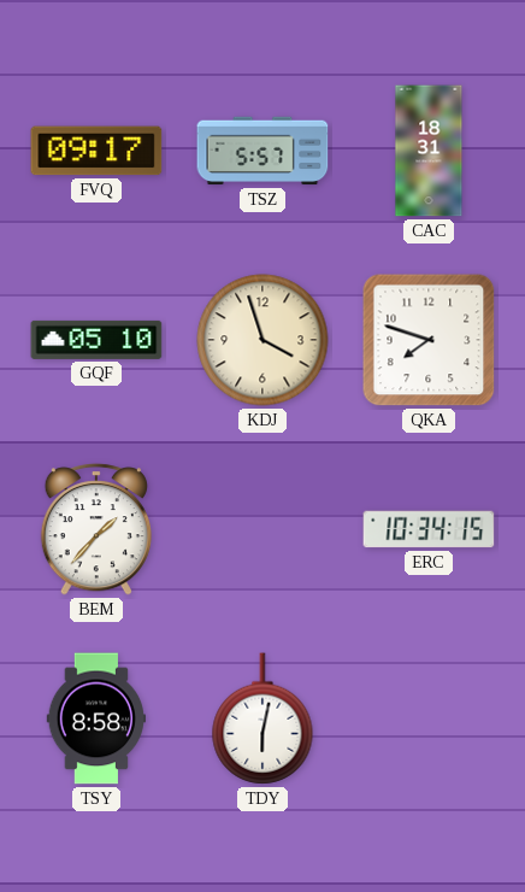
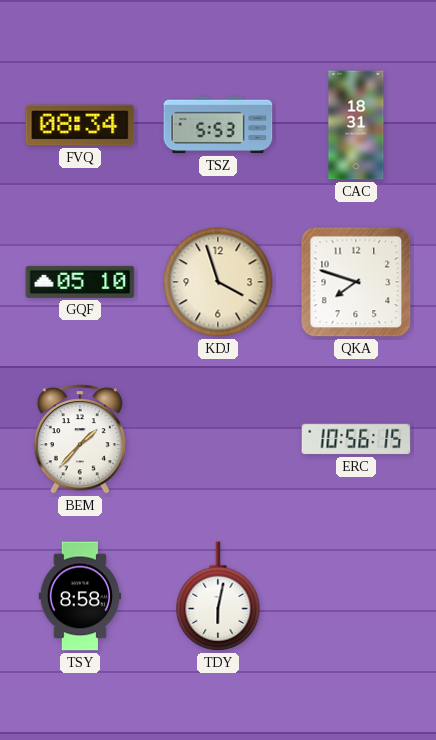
FVQ: 09:17 -> 08:34 (80, 125)
TSZ: 5:57 -> 5:53 (218, 125)
ERC: 10:34 -> 10:56 (356, 439)
